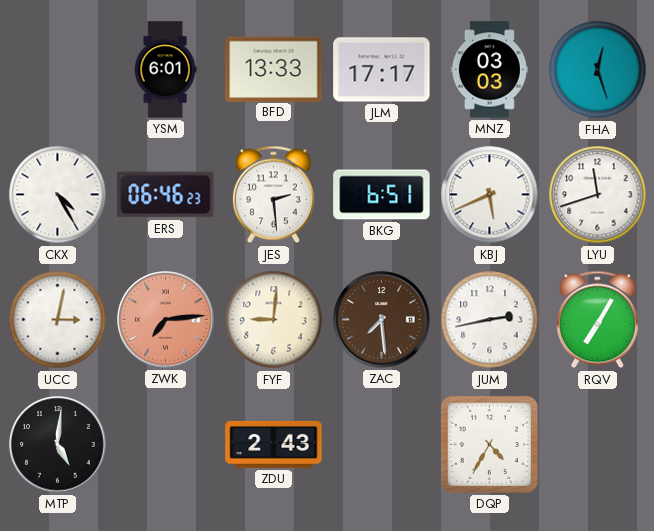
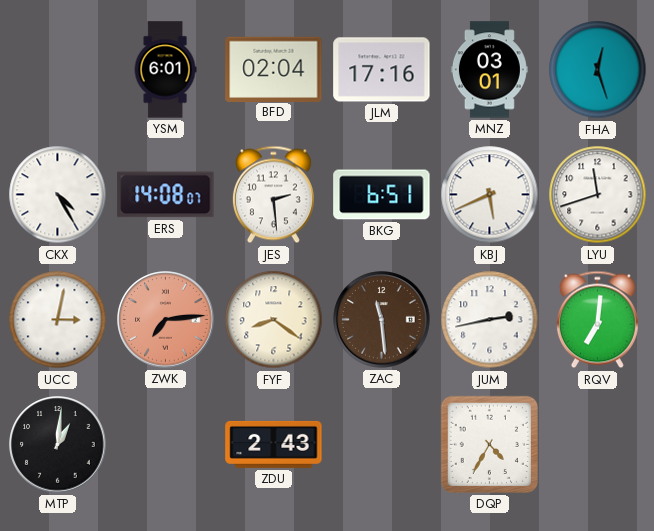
BFD: 13:33 -> 02:04 (274, 69)
JLM: 17:17 -> 17:16 (382, 70)
MNZ: 03:03 -> 03:01 (489, 70)
ERS: 06:46 -> 14:08 (166, 195)
FYF: 9:01 -> 8:21 (274, 320)
ZAC: 7:29 -> 11:29 (382, 320)
RQV: 7:05 -> 7:01 (597, 320)
MTP: 5:01 -> 1:01 (58, 445)
